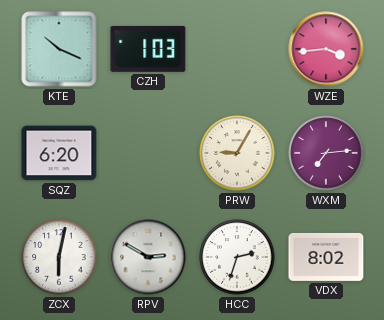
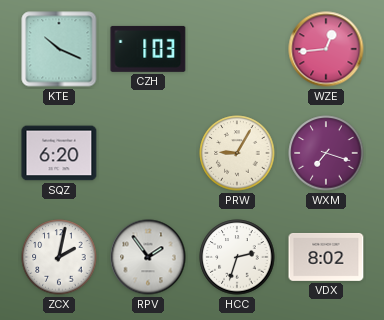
WZE: 3:44 -> 12:44 (326, 49)
WXM: 7:14 -> 7:18 (326, 153)
ZCX: 6:02 -> 2:02 (59, 257)
RPV: 2:50 -> 1:54 (148, 257)
